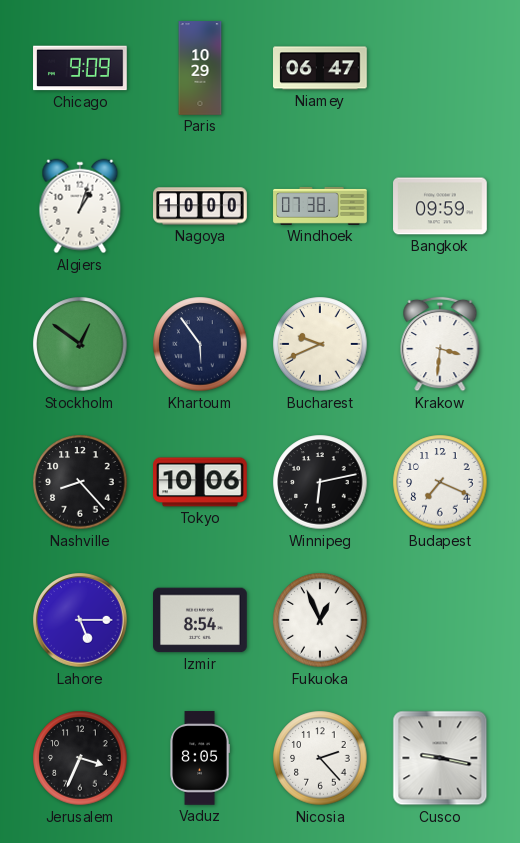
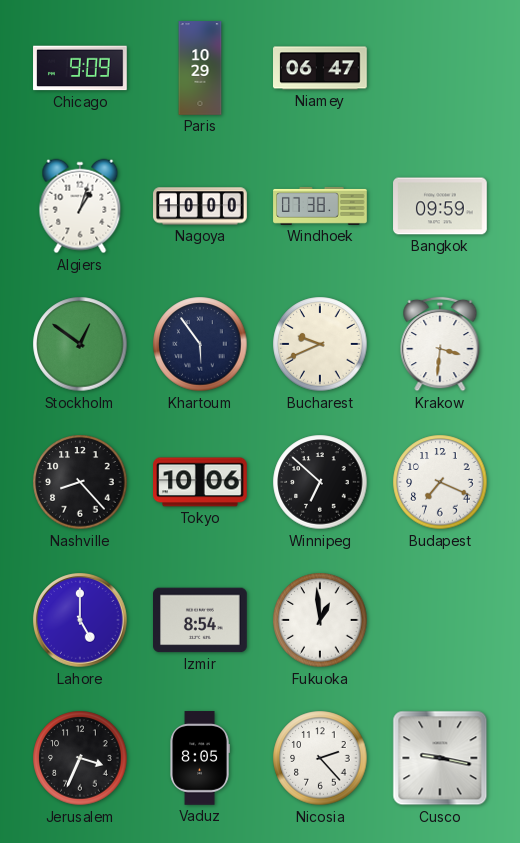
Winnipeg: 6:13 -> 6:52 (320, 482)
Lahore: 5:15 -> 5:00 (80, 620)
Fukuoka: 12:56 -> 12:59 (320, 620)
